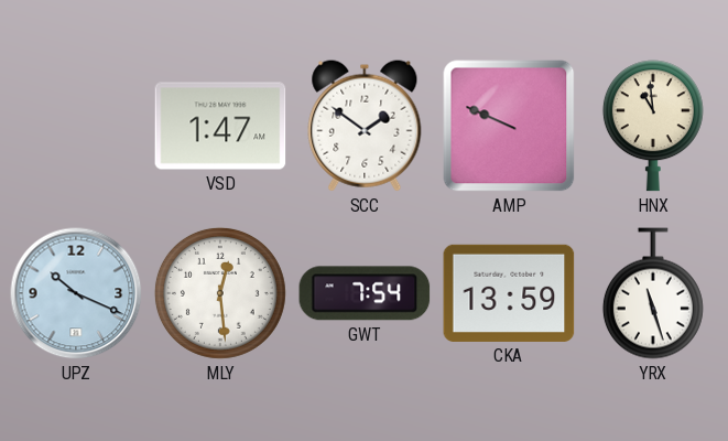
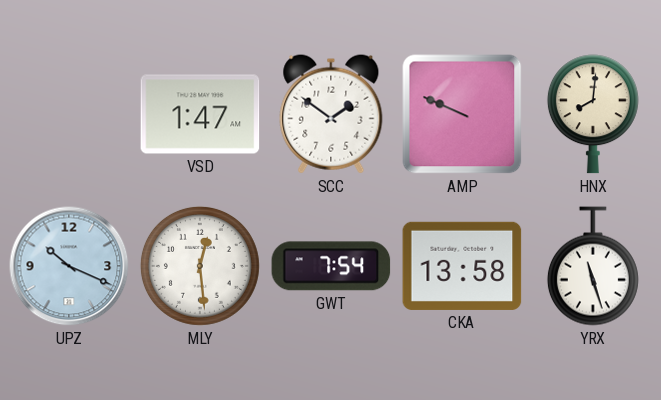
HNX: 10:59 -> 8:01 (593, 114)
CKA: 13:59 -> 13:58 (462, 266)
